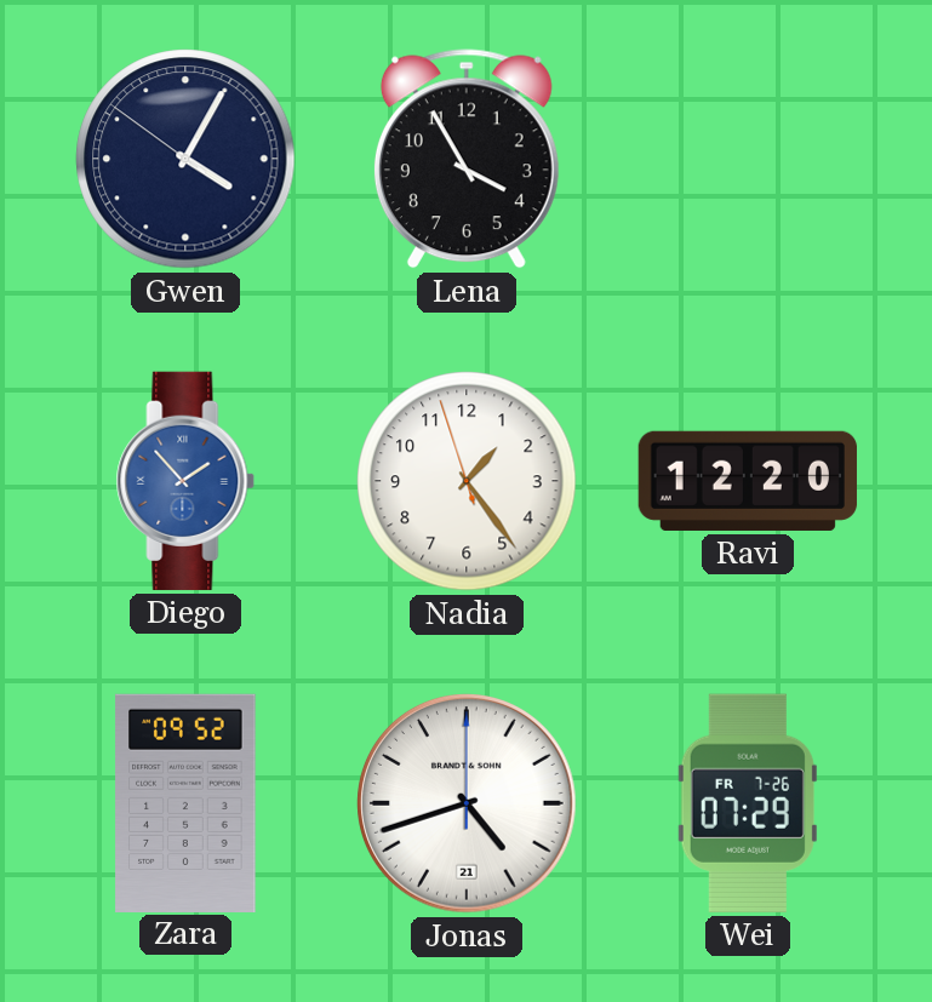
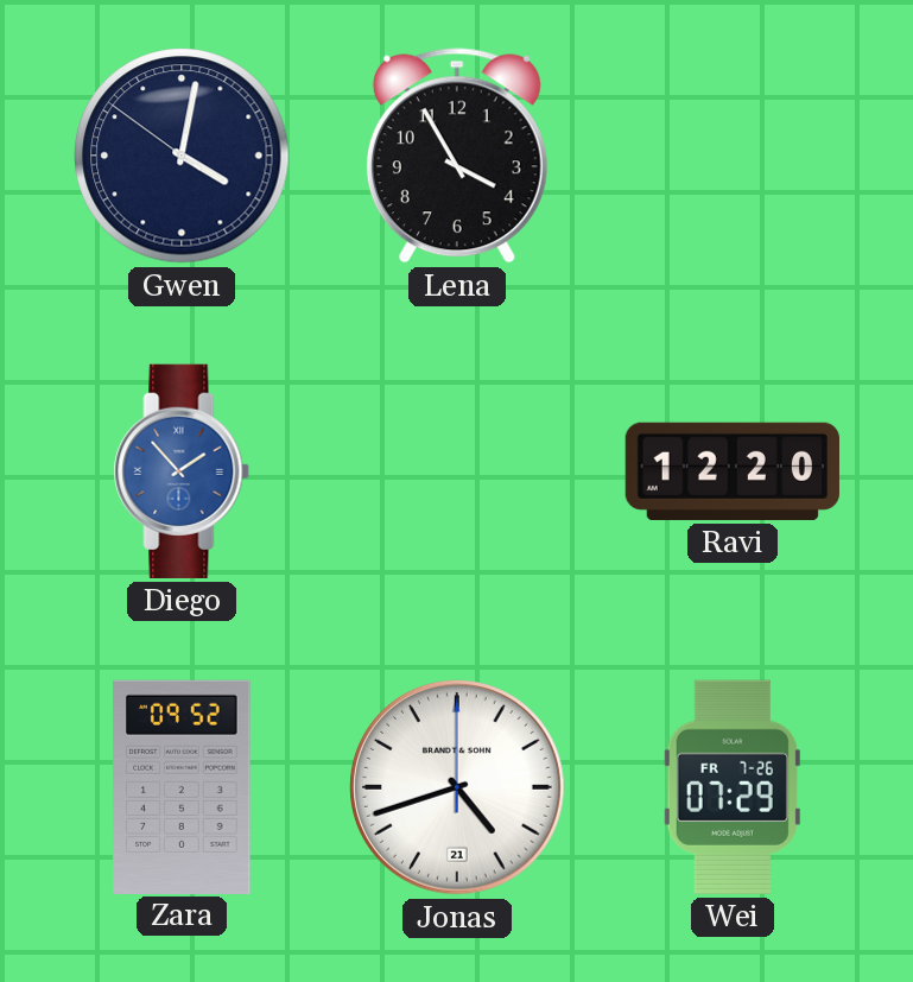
Gwen: 4:04 -> 4:01 (182, 156)
Nadia: 1:23 -> none (467, 481)
